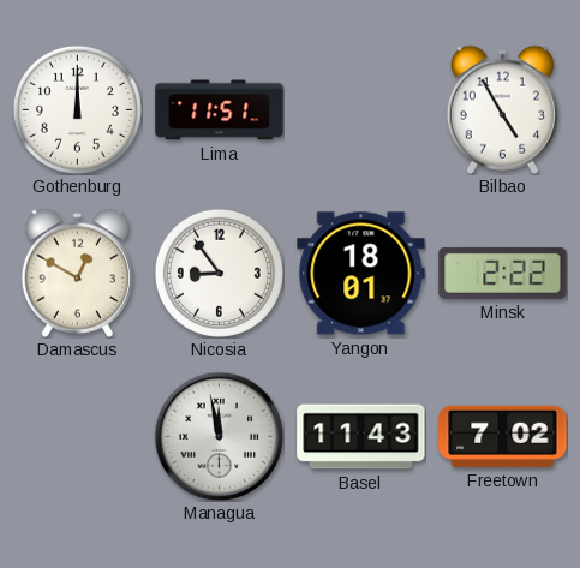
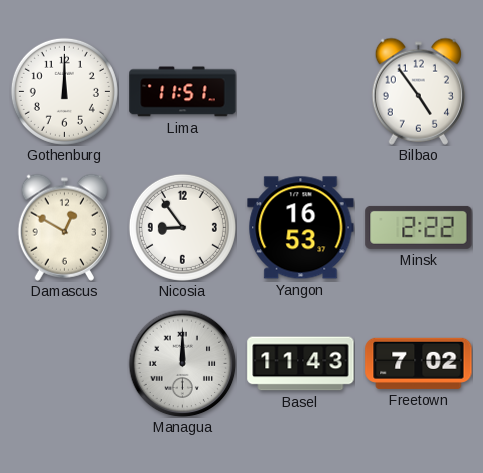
Bilbao: 4:55 -> 4:54 (418, 91)
Yangon: 18:01 -> 16:53 (301, 228)
Managua: 11:58 -> 12:00 (182, 363)
